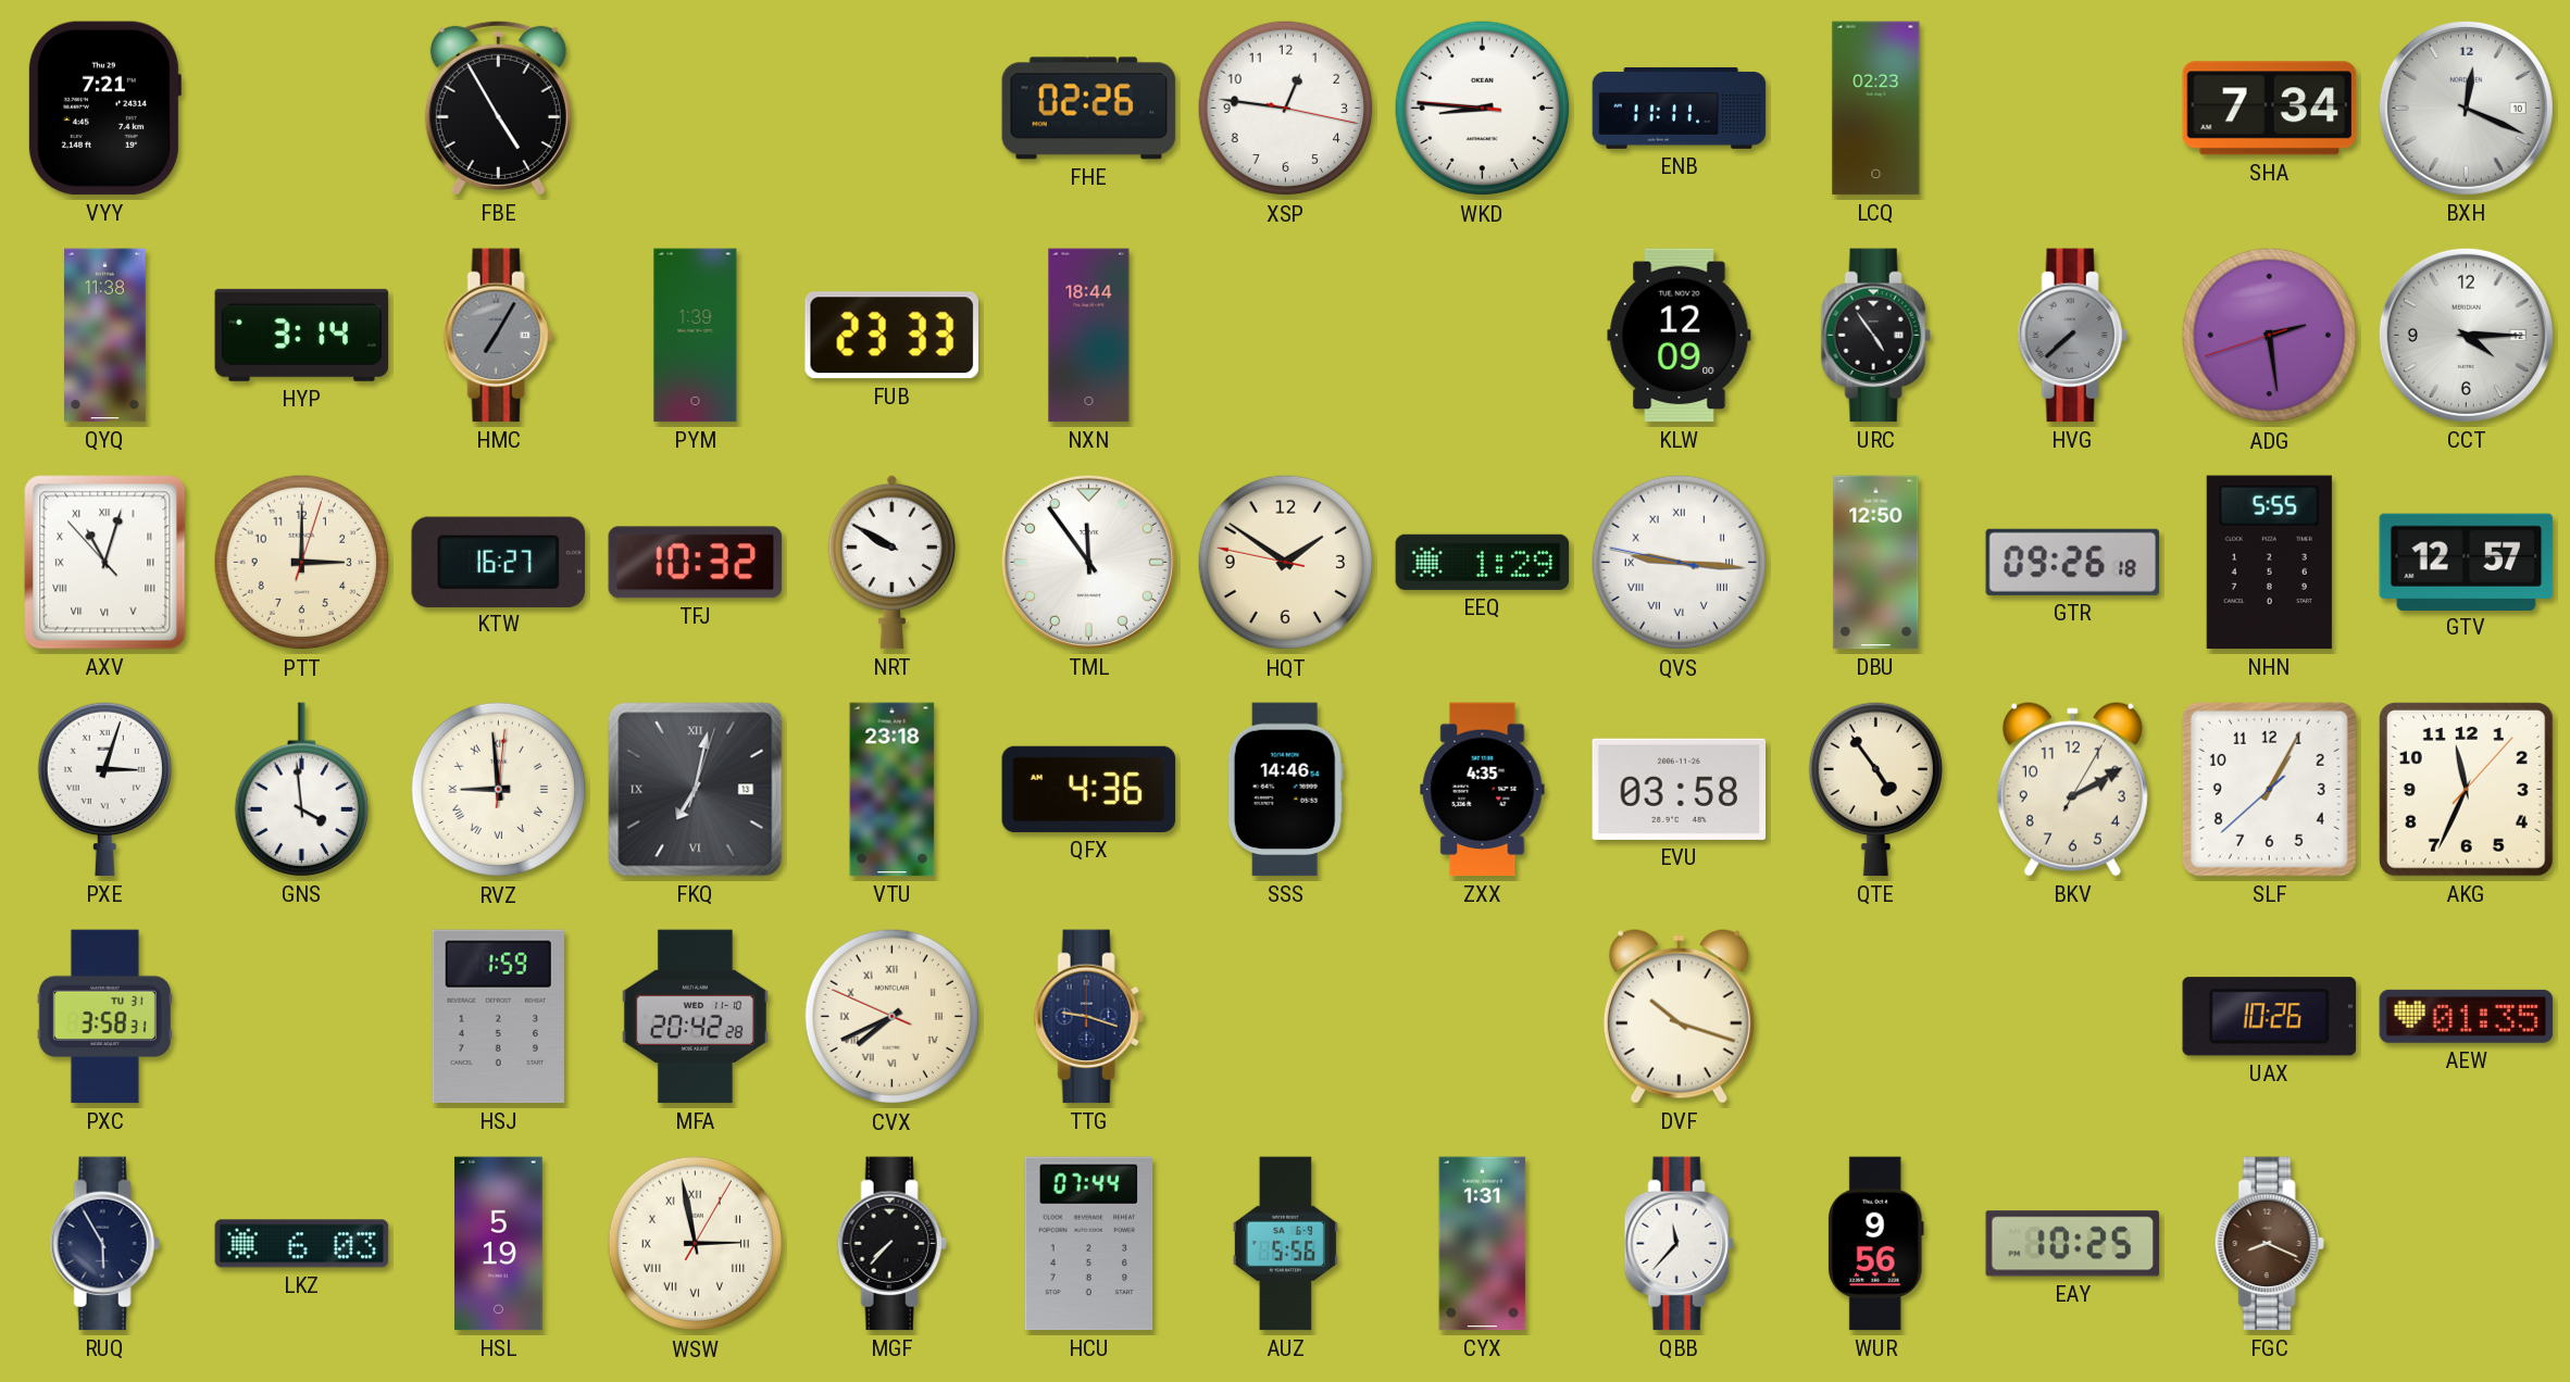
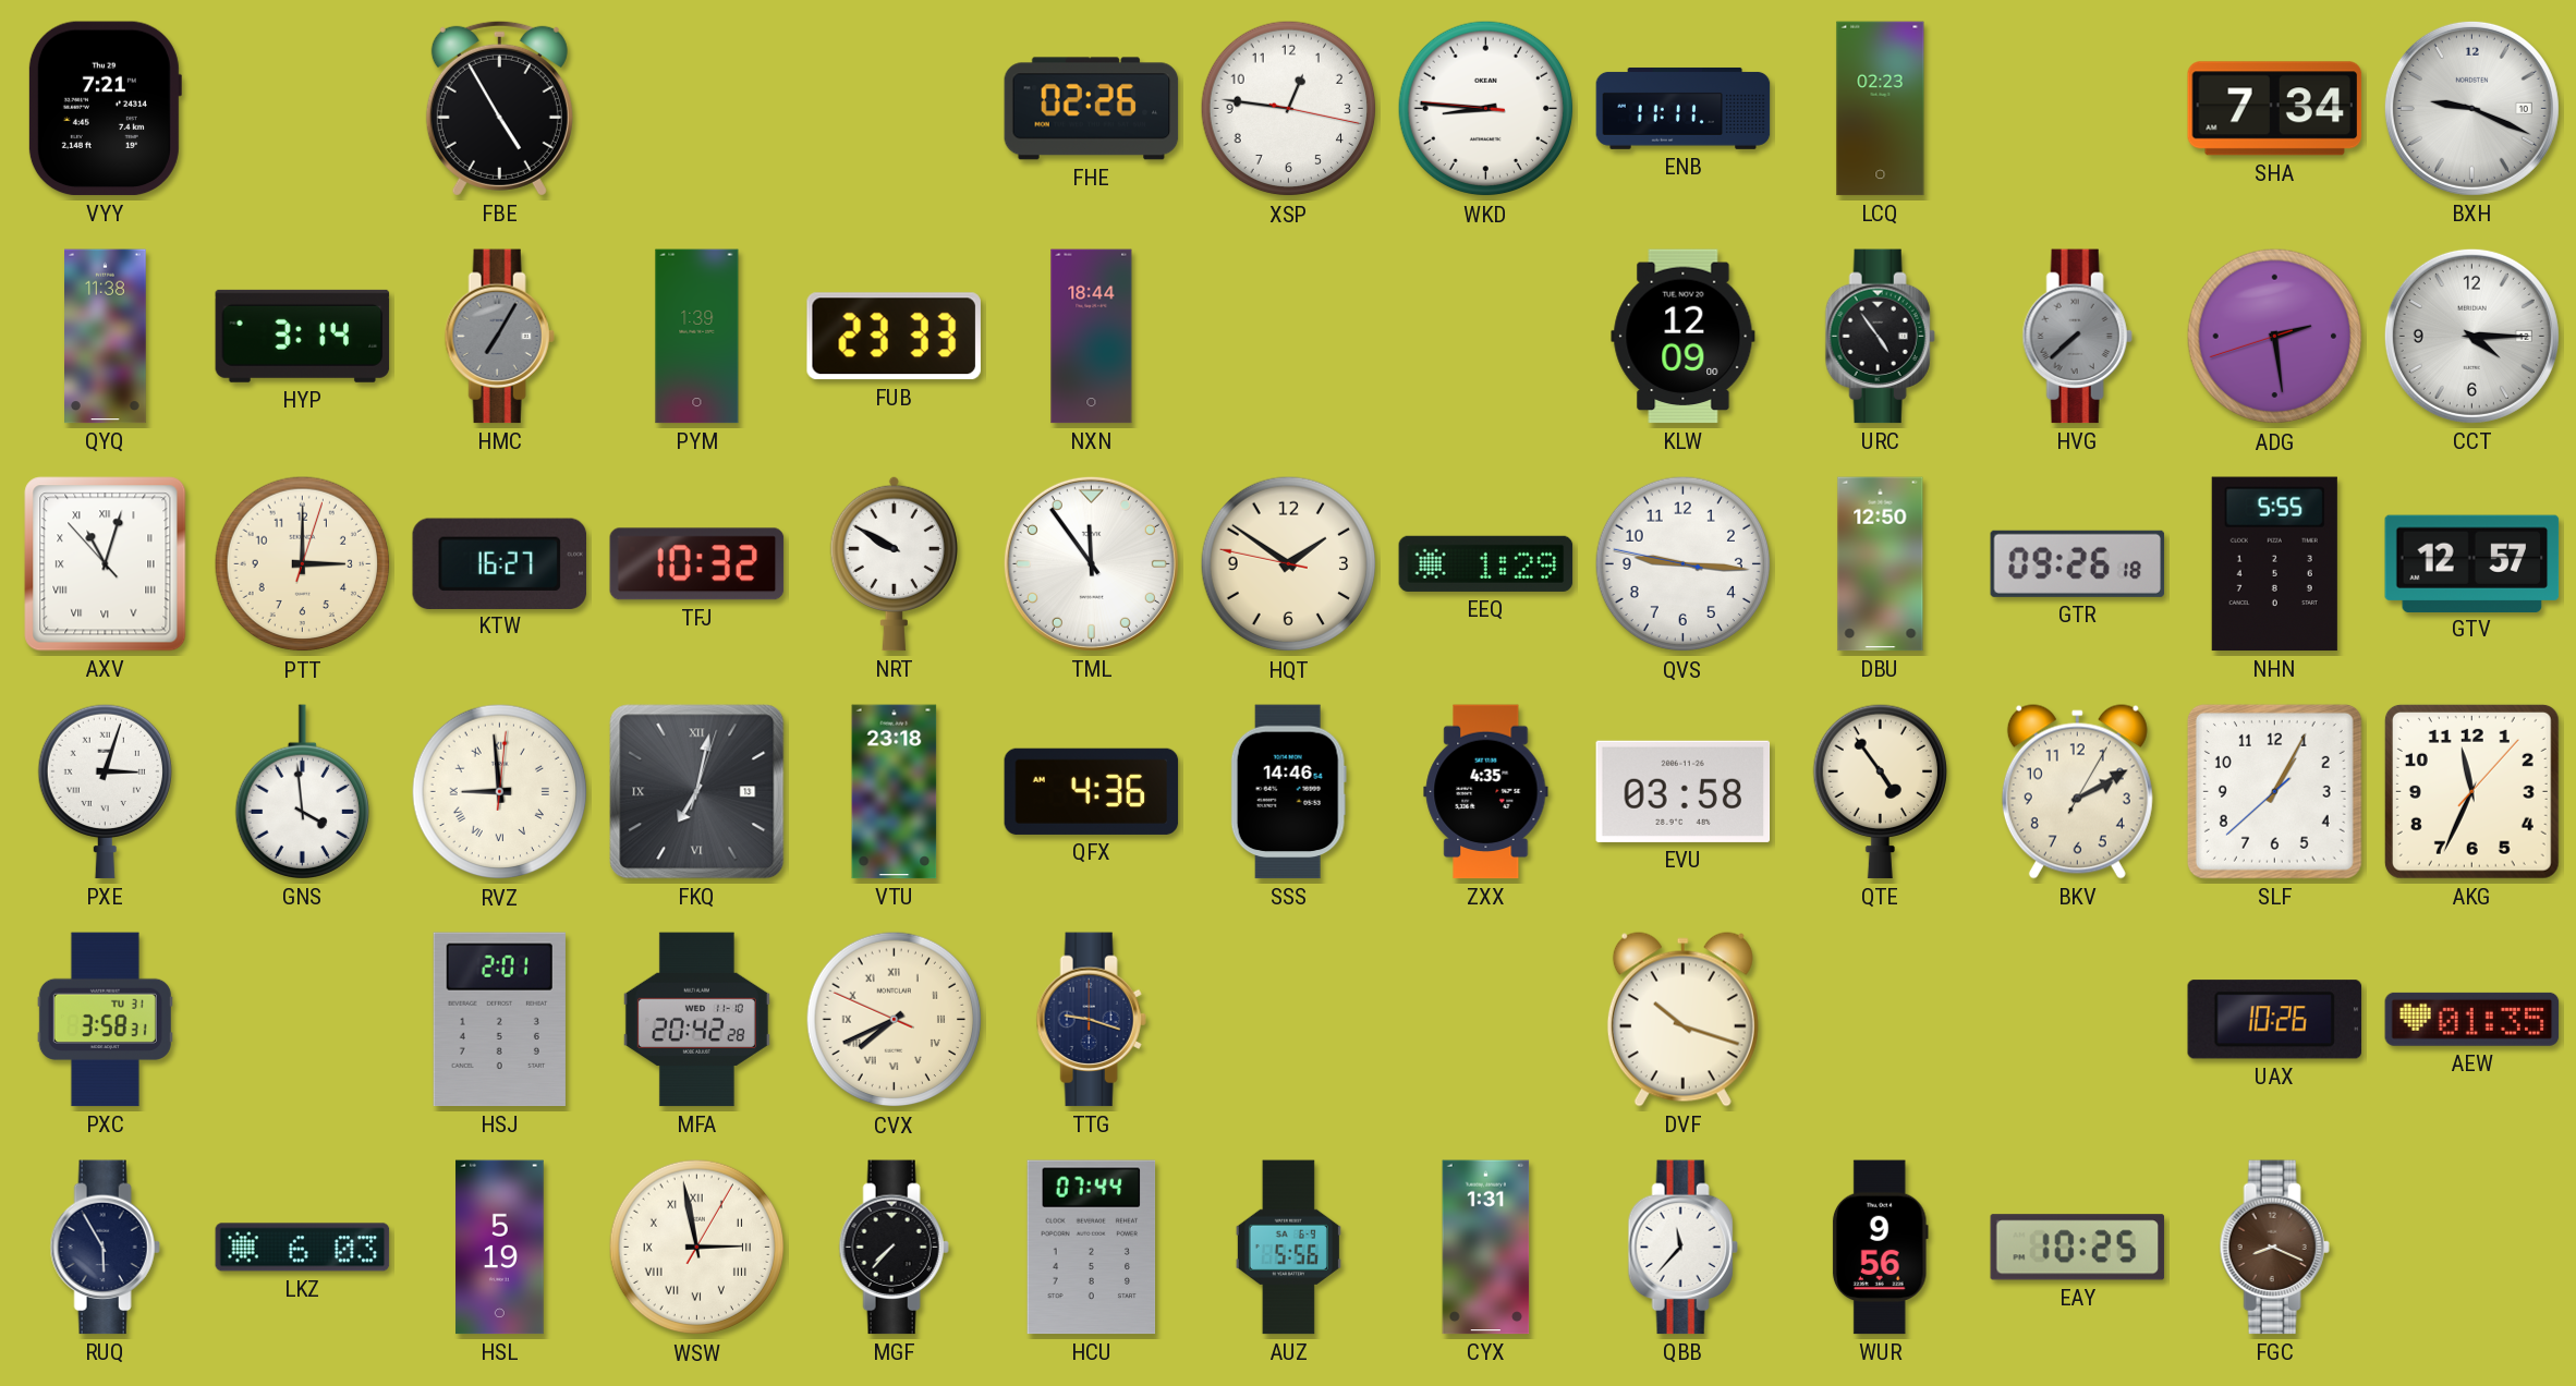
BXH: 12:19 -> 9:19 (2471, 108)
QVS numerals: Roman -> Arabic (1684, 564)
HSJ: 1:59 -> 2:01 (499, 1020)
